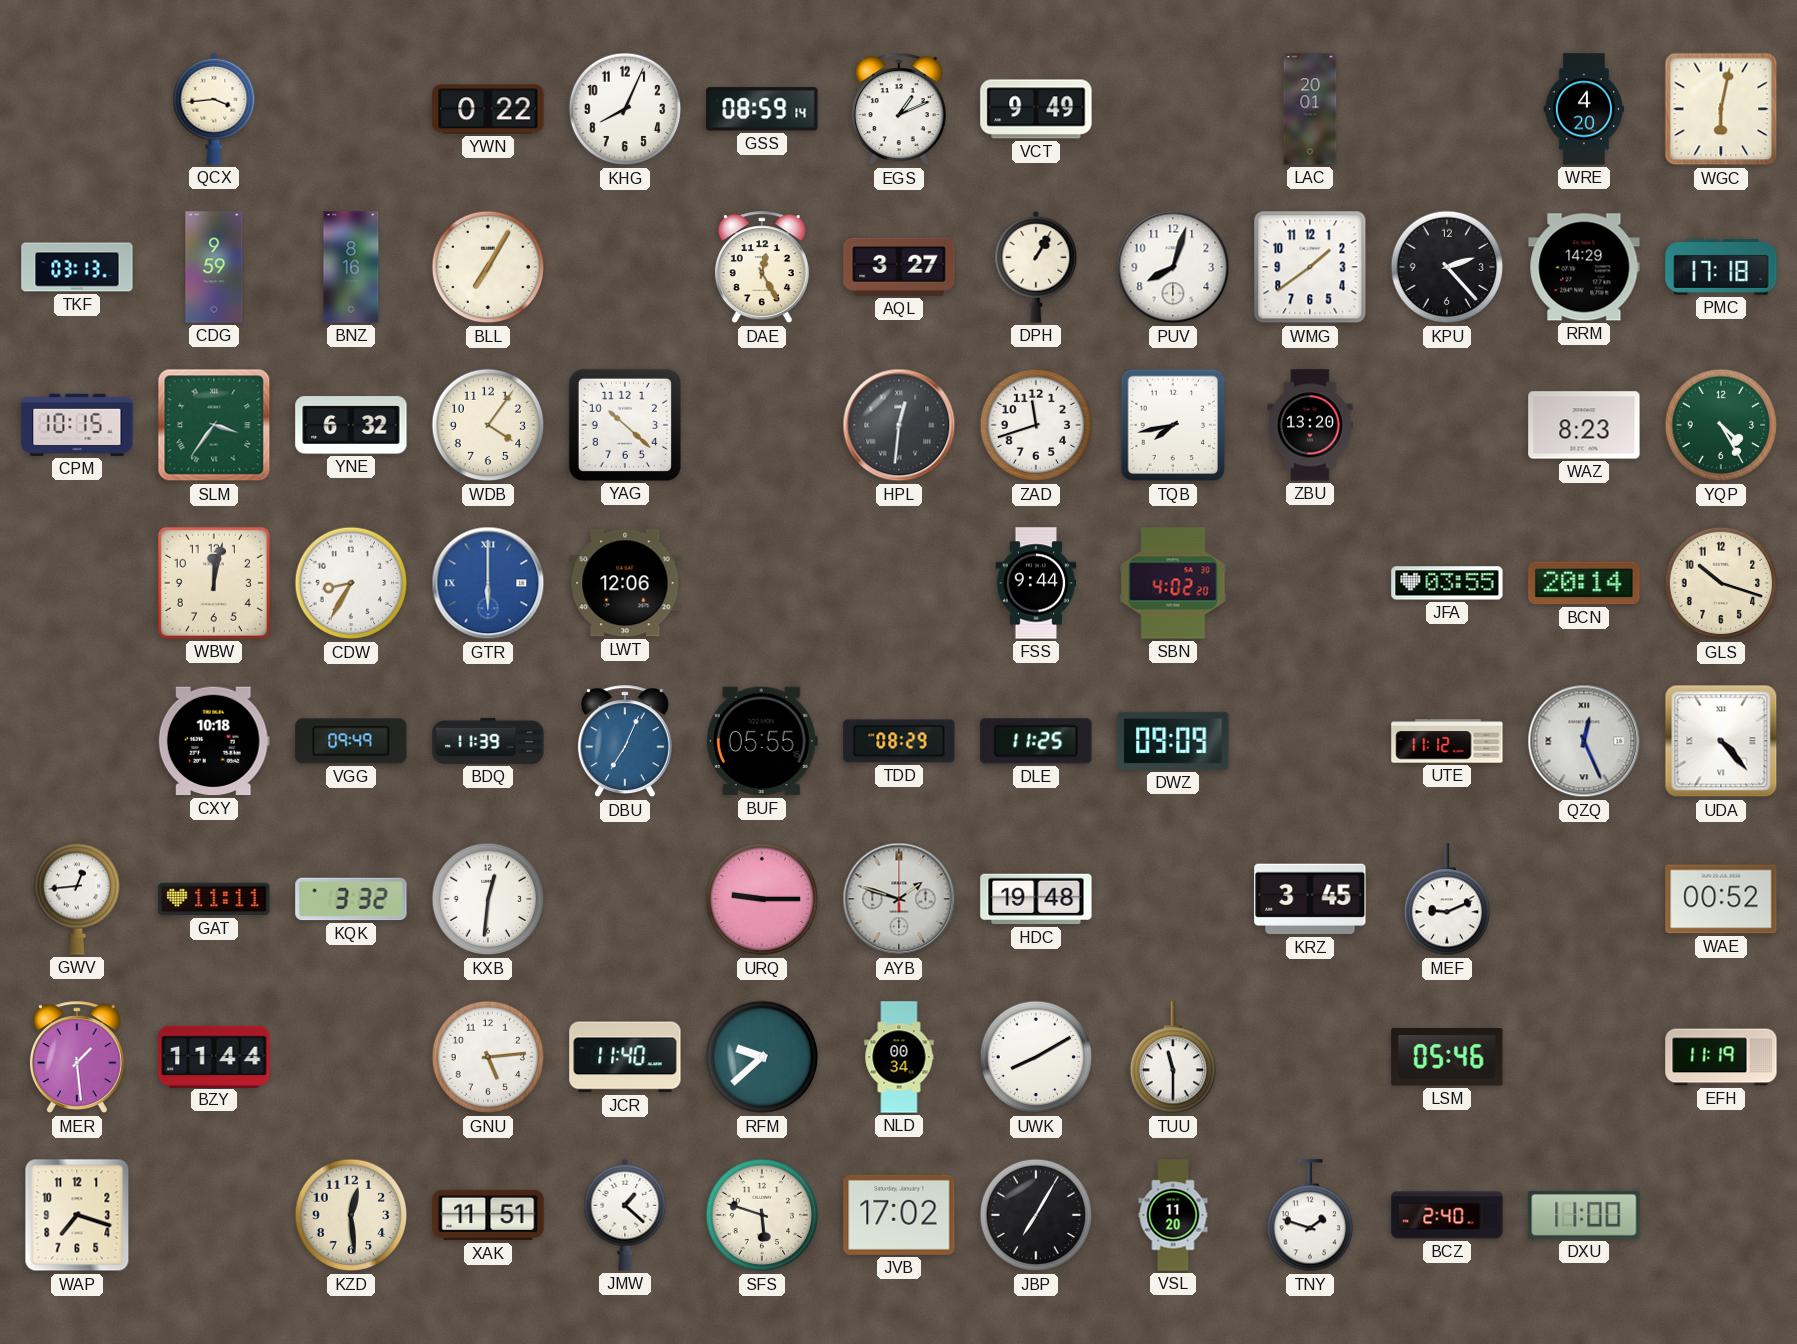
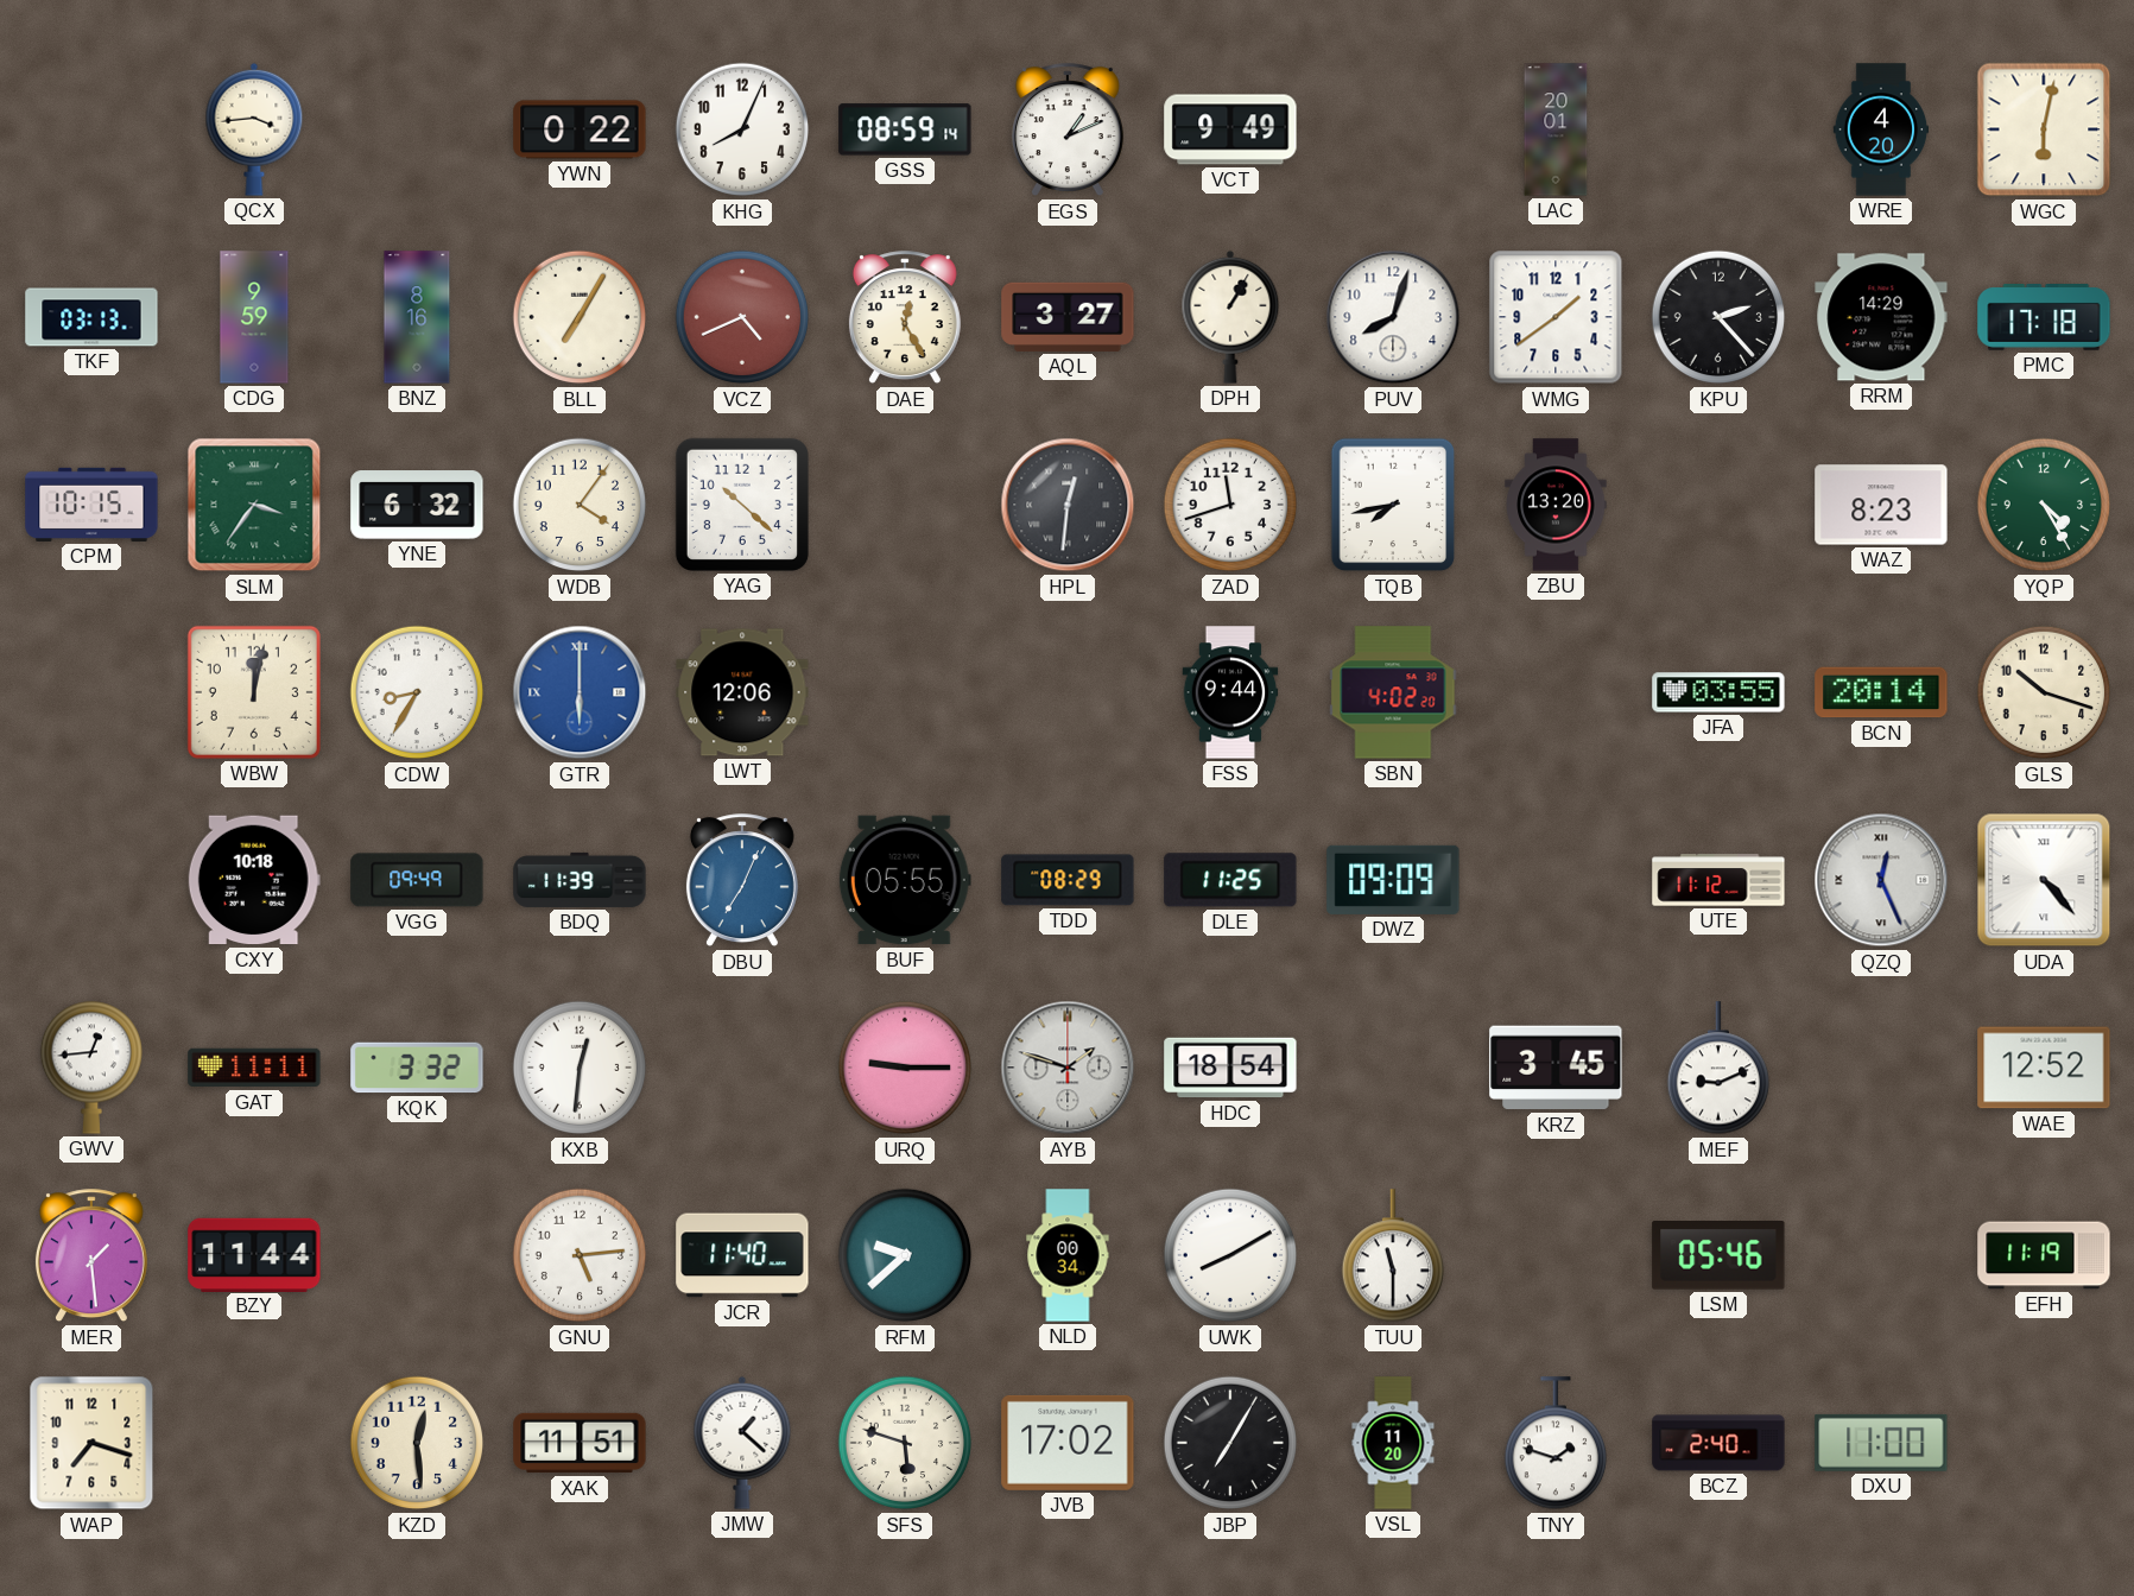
VCZ: none -> 4:41 (742, 317)
HDC: 19:48 -> 18:54 (1230, 1068)
WAE: 00:52 -> 12:52 (2044, 1068)
